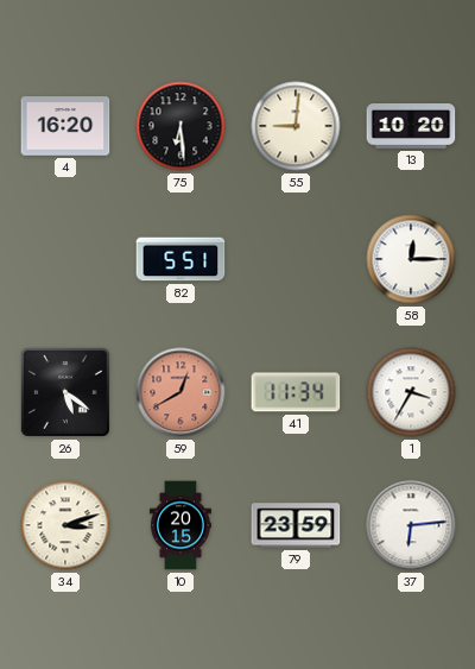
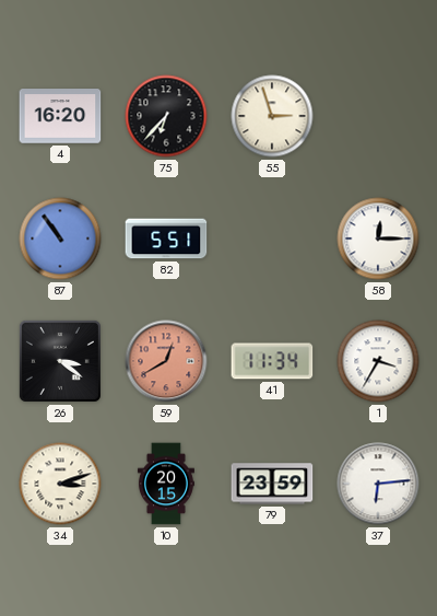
75: 6:29 -> 6:37 (166, 116)
55: 9:01 -> 2:57 (272, 116)
13: 10:20 -> none (411, 127)
87: none -> 10:54 (60, 239)
26: 5:21 -> 3:21 (60, 361)
